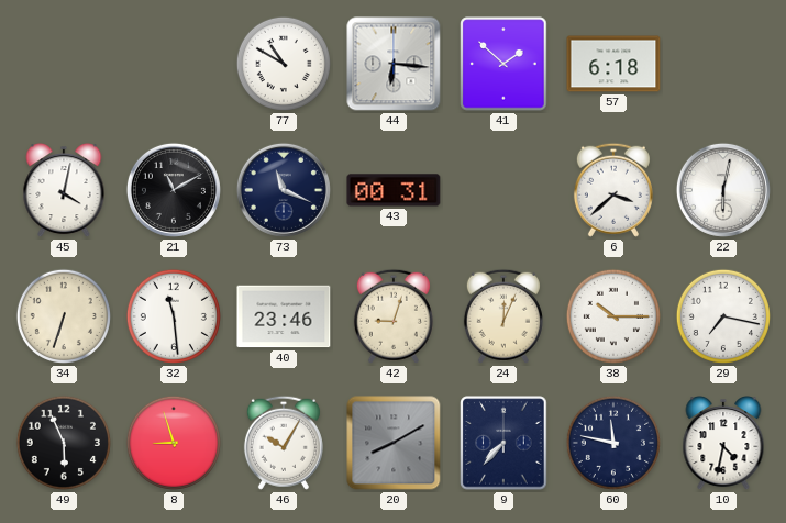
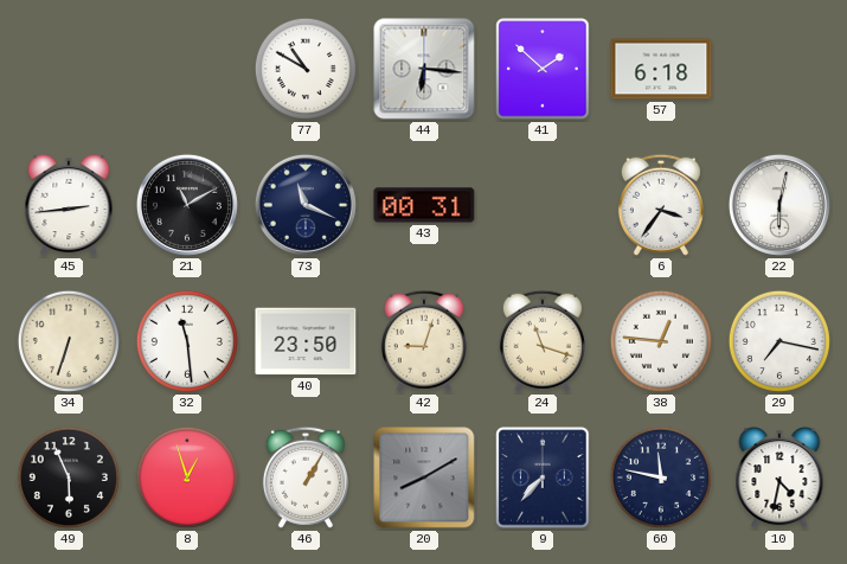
45: 4:02 -> 2:44 (69, 206)
6: 3:38 -> 3:36 (661, 205)
40: 23:46 -> 23:50 (306, 341)
24: 12:04 -> 11:18 (543, 341)
38: 10:15 -> 12:46 (661, 341)
8: 8:57 -> 12:57 (187, 478)
46: 10:05 -> 1:05 (306, 478)
